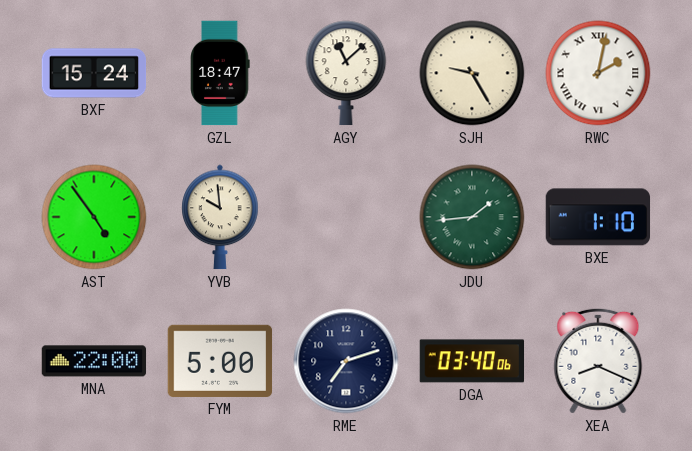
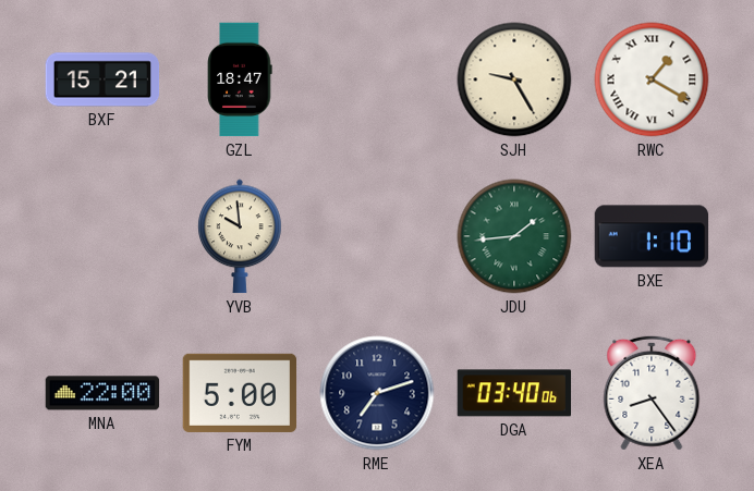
BXF: 15:24 -> 15:21 (102, 79)
AGY: 11:08 -> none (346, 73)
RWC: 2:02 -> 1:20 (652, 79)
AST: 4:54 -> none (94, 217)
XEA: 8:19 -> 8:24 (652, 393)
